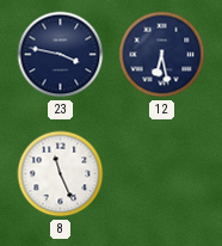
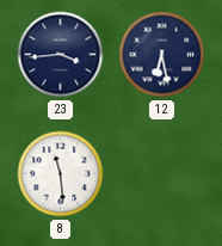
23: 3:47 -> 3:44 (61, 55)
8: 11:26 -> 11:29 (61, 174)
